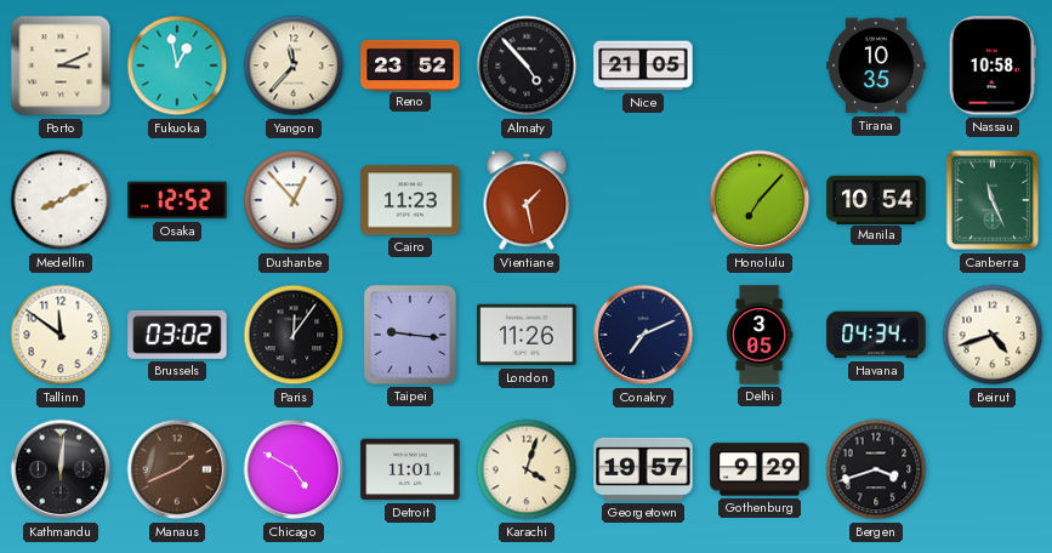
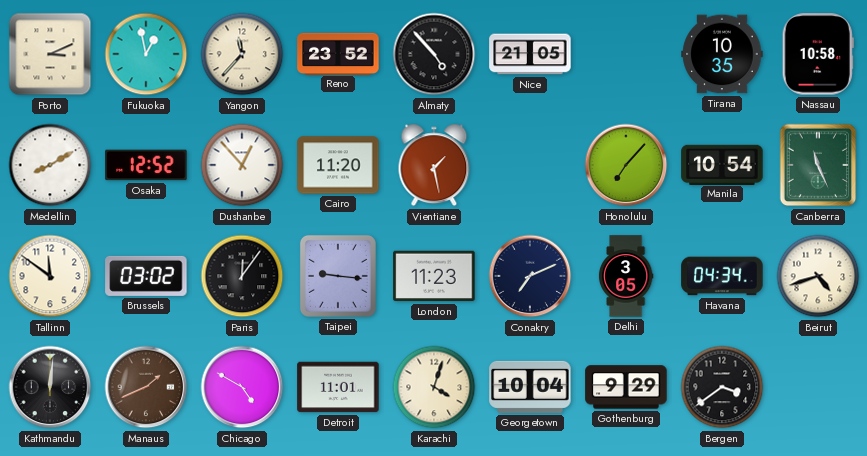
Cairo: 11:23 -> 11:20 (338, 165)
London: 11:26 -> 11:23 (434, 276)
Georgetown: 19:57 -> 10:04 (530, 387)
Bergen: 3:42 -> 3:39 (722, 387)
